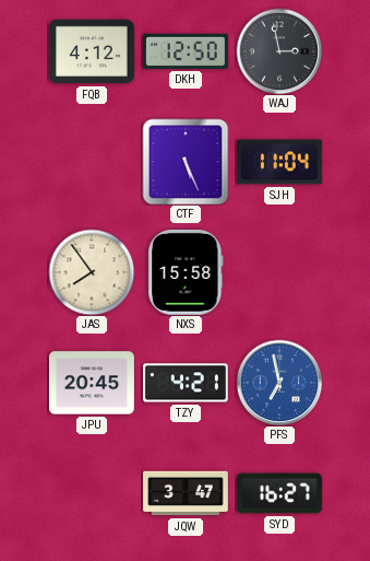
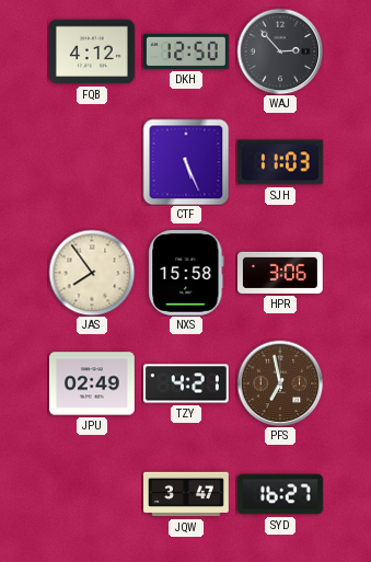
WAJ: 2:58 -> 2:53 (280, 51)
SJH: 11:04 -> 11:03 (280, 162)
HPR: none -> 3:06 (280, 273)
JPU: 20:45 -> 02:49 (92, 383)
PFS dial: blue -> brown (280, 383)
